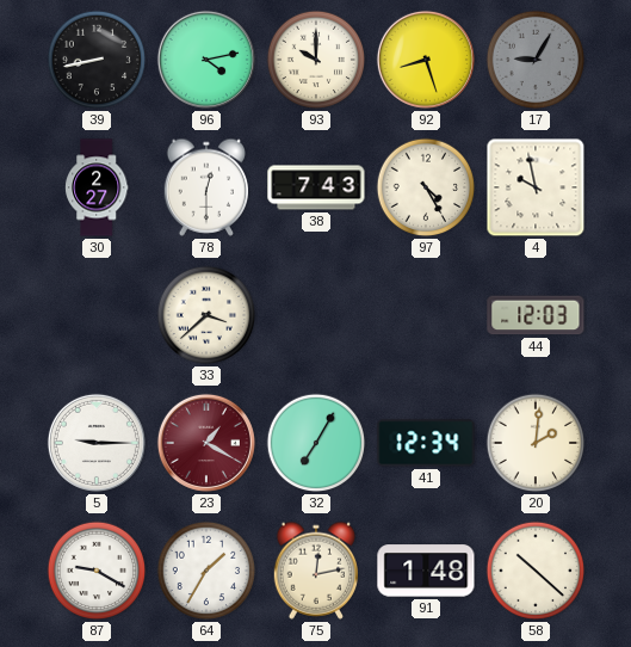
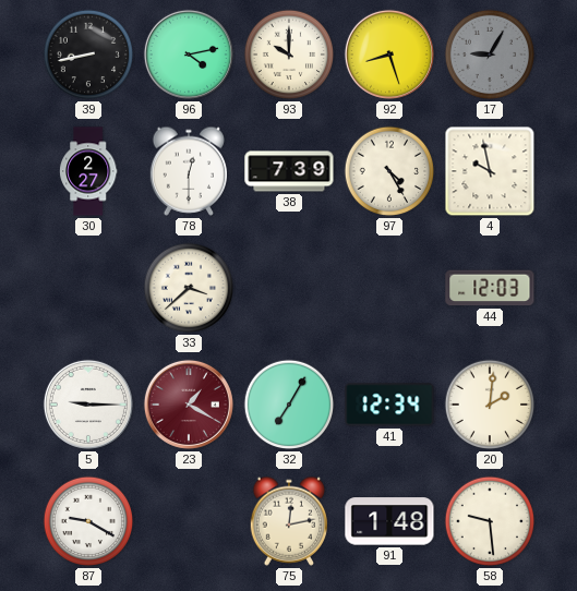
38: 7:43 -> 7:39 (289, 171)
64: 1:35 -> none (206, 571)
58: 10:22 -> 9:29 (490, 521)
